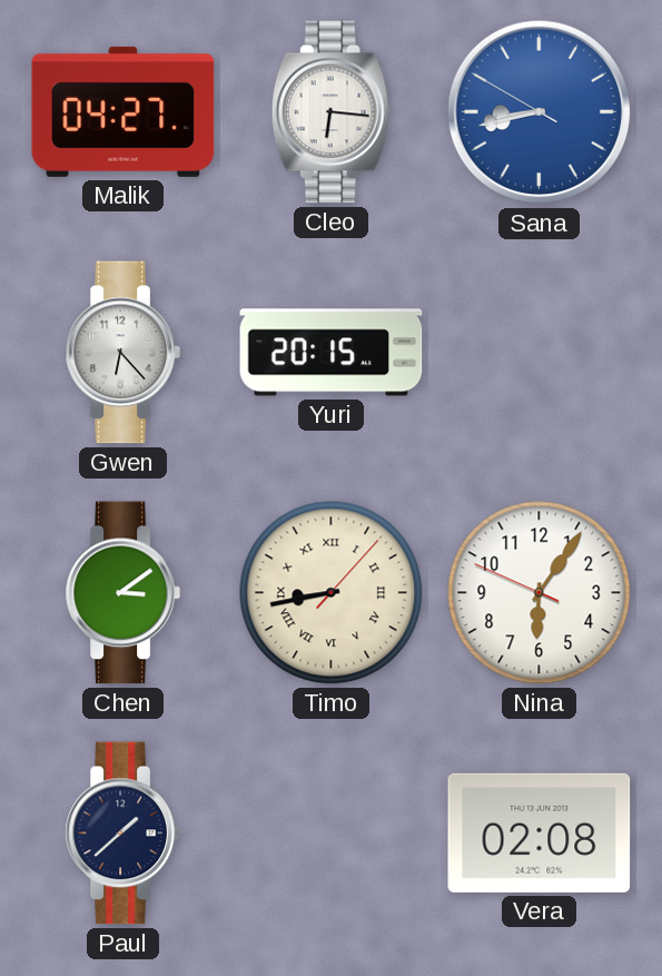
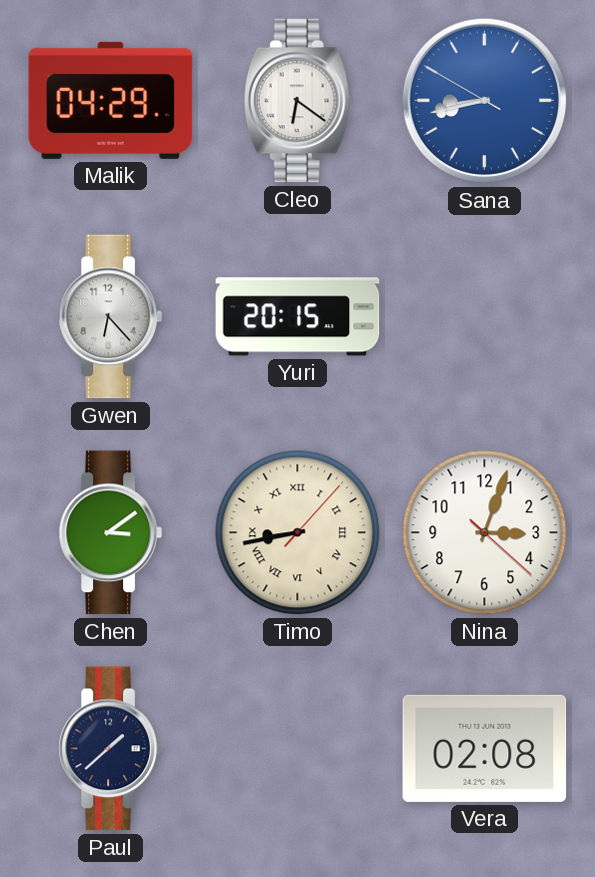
Malik: 04:27 -> 04:29 (111, 100)
Cleo: 6:16 -> 6:21 (297, 101)
Nina: 6:05 -> 3:03 (485, 533)
